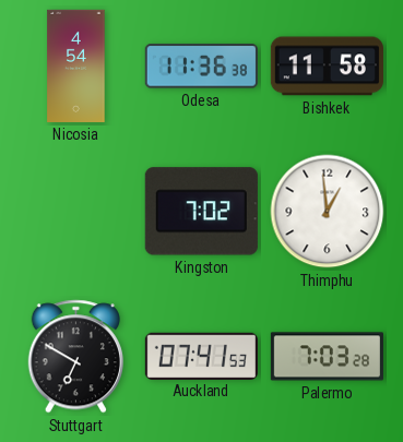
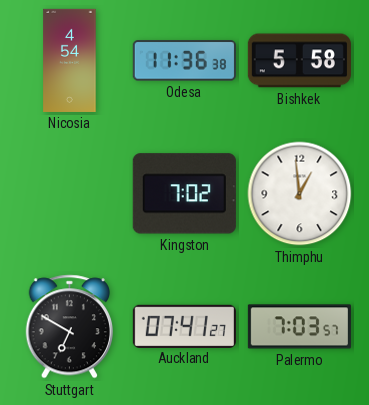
Bishkek: 11:58 -> 5:58 (299, 61)
Auckland: 07:41:53 -> 07:41:27 (184, 326)
Palermo: 7:03:28 -> 7:03:57 (299, 327)
